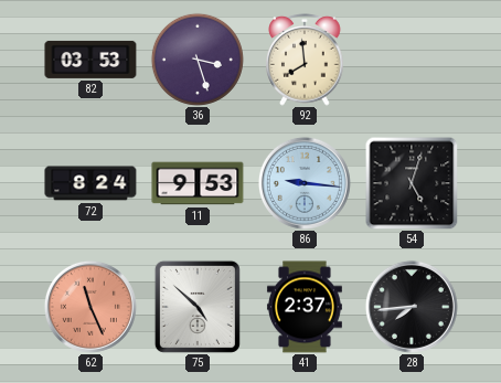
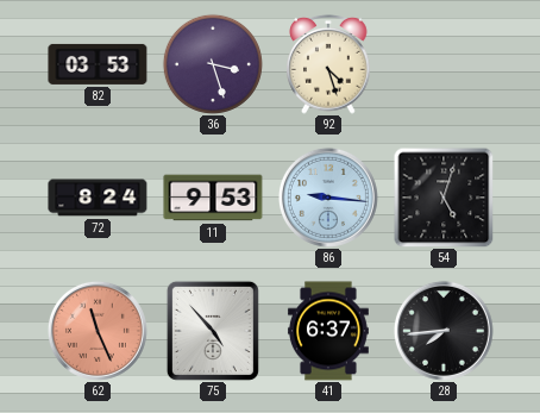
92: 7:59 -> 4:27 (328, 65)
75: 4:52 -> 4:53 (213, 331)
41: 2:37 -> 6:37 (328, 331)
